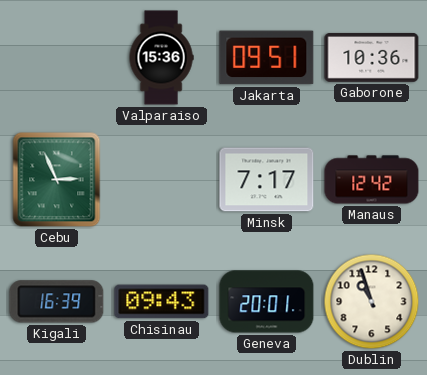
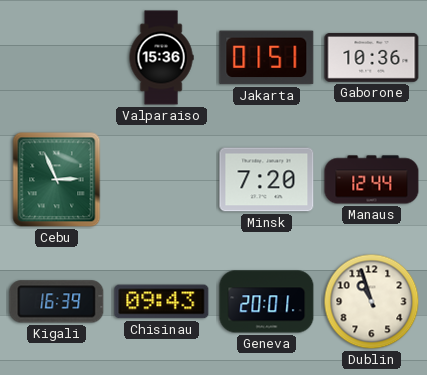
Jakarta: 09:51 -> 01:51 (267, 58)
Minsk: 7:17 -> 7:20 (267, 180)
Manaus: 12:42 -> 12:44 (372, 180)
